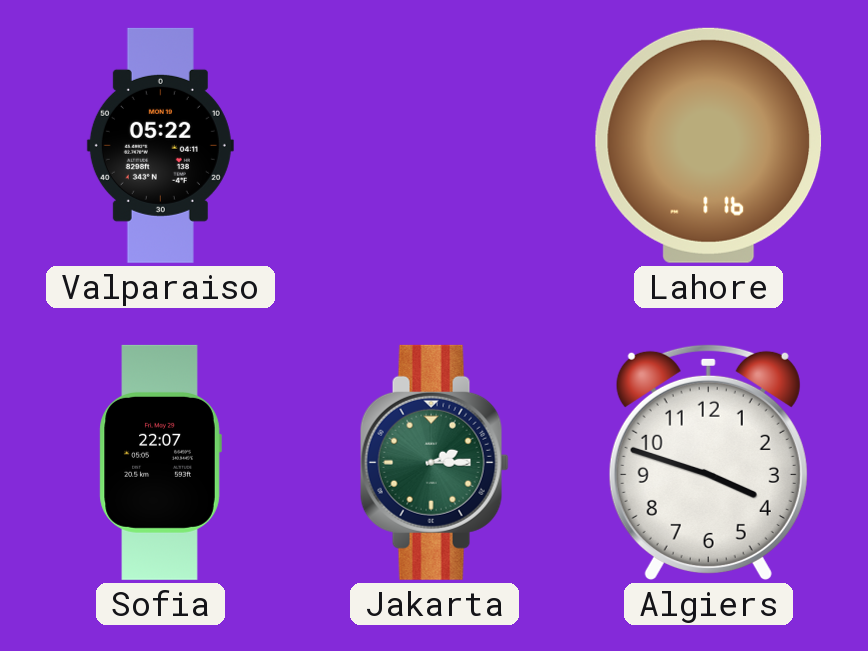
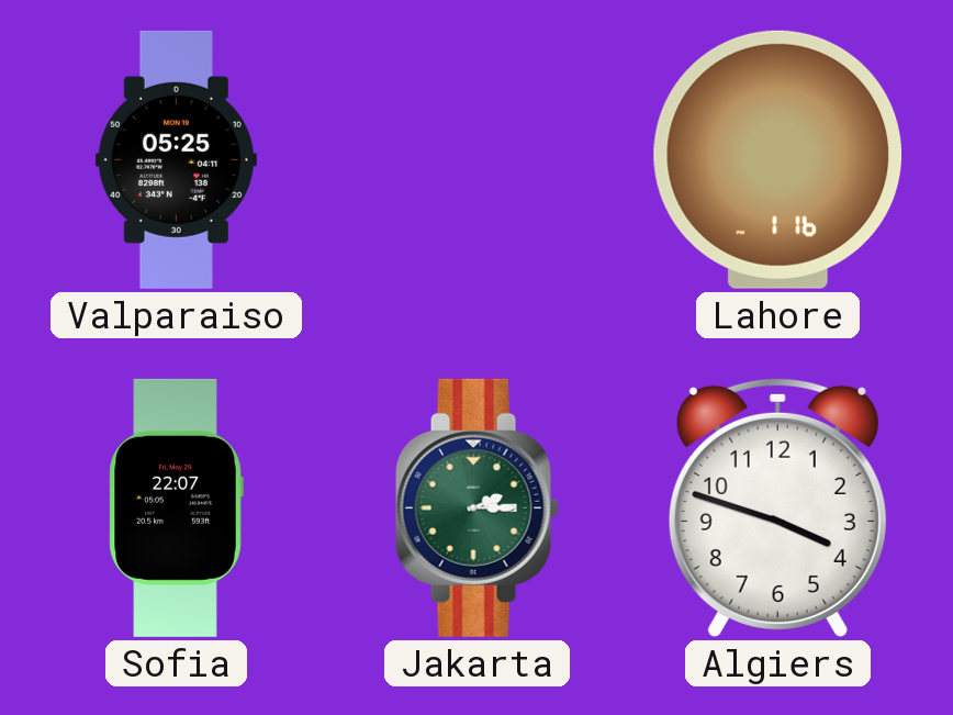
Valparaiso: 05:22 -> 05:25 (176, 159)
